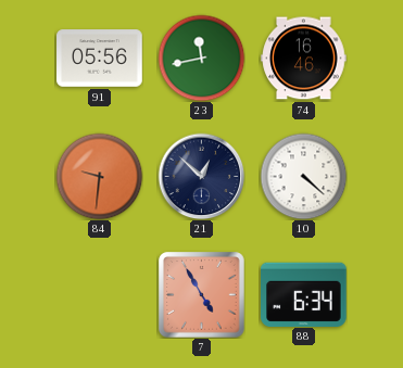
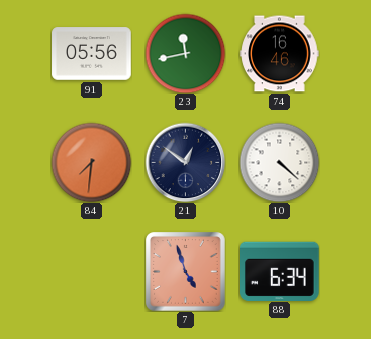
84: 9:31 -> 7:31 (91, 162)
21: 12:52 -> 12:51 (185, 162)
7: 4:55 -> 4:57 (186, 272)
